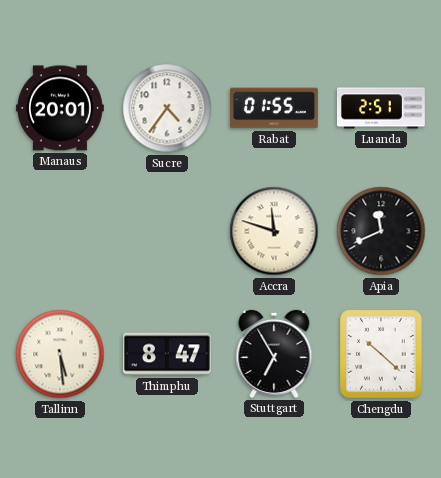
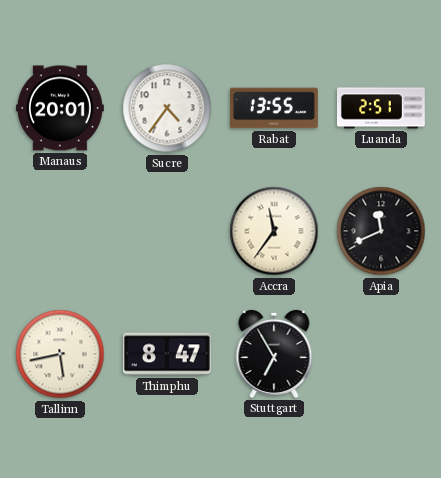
Rabat: 01:55 -> 13:55 (274, 108)
Accra: 11:48 -> 11:36 (274, 231)
Tallinn: 5:29 -> 5:43 (60, 354)
Chengdu: 10:22 -> none (381, 354)
